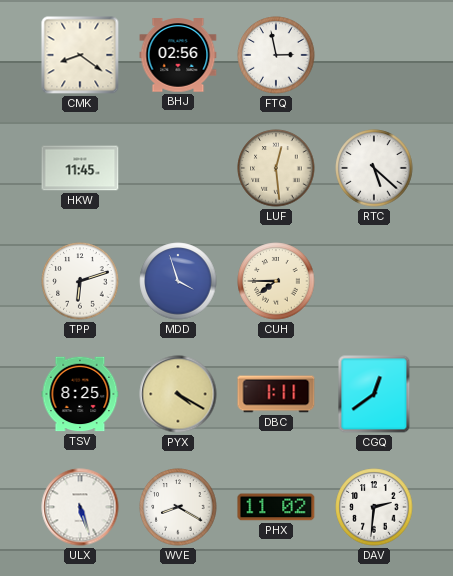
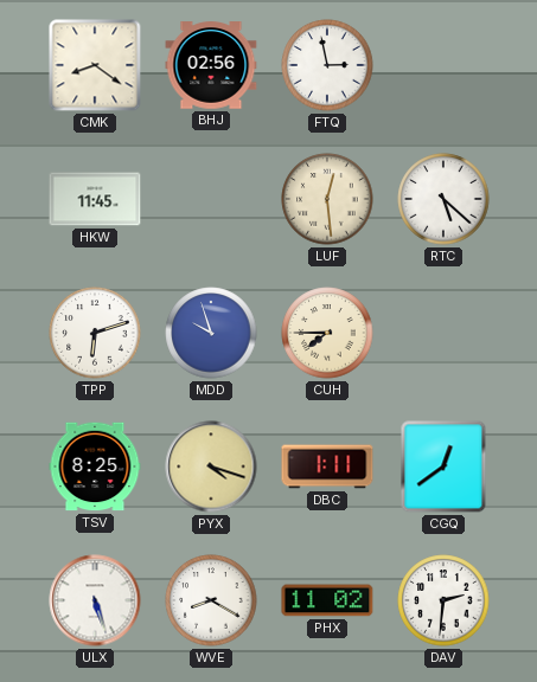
MDD: 3:57 -> 9:57 (211, 333)
PYX: 4:20 -> 4:18 (211, 467)
